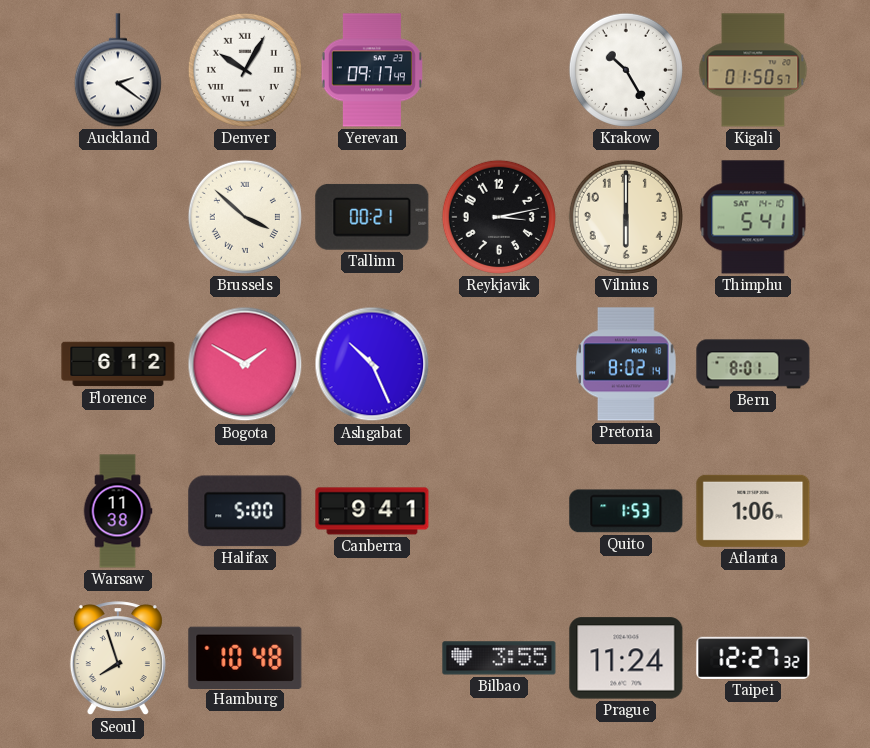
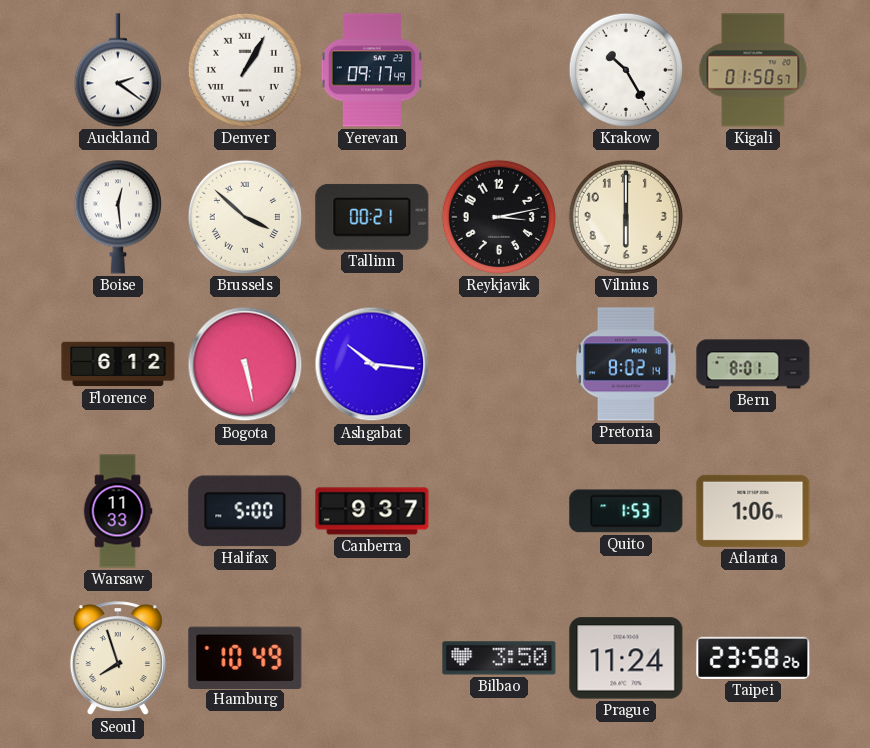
Denver: 10:05 -> 1:05 (245, 70)
Boise: none -> 12:29 (118, 217)
Thimphu: 5:41 -> none (753, 217)
Bogota: 1:50 -> 5:28 (245, 364)
Ashgabat: 10:26 -> 10:16 (372, 364)
Warsaw: 11:38 -> 11:33 (118, 511)
Canberra: 9:41 -> 9:37 (372, 511)
Hamburg: 10:48 -> 10:49 (245, 657)
Bilbao: 3:55 -> 3:50 (499, 658)
Taipei: 12:27 -> 23:58 (753, 658)
